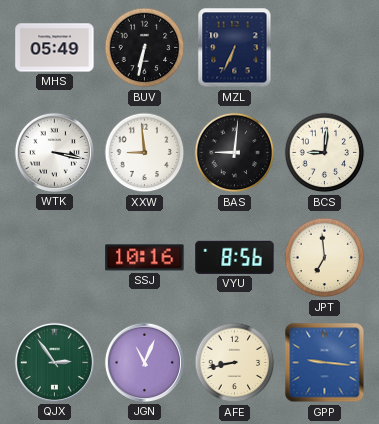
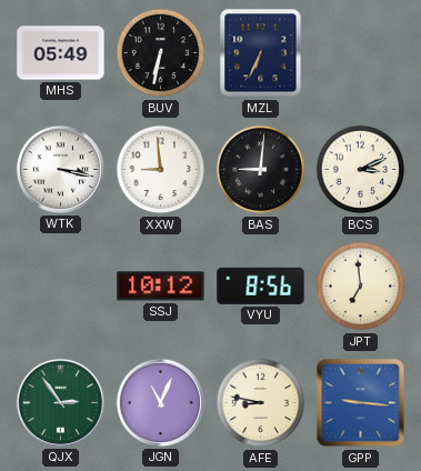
BCS: 9:01 -> 3:11 (361, 170)
SSJ: 10:16 -> 10:12 (161, 287)
AFE: 8:43 -> 8:47 (261, 403)
